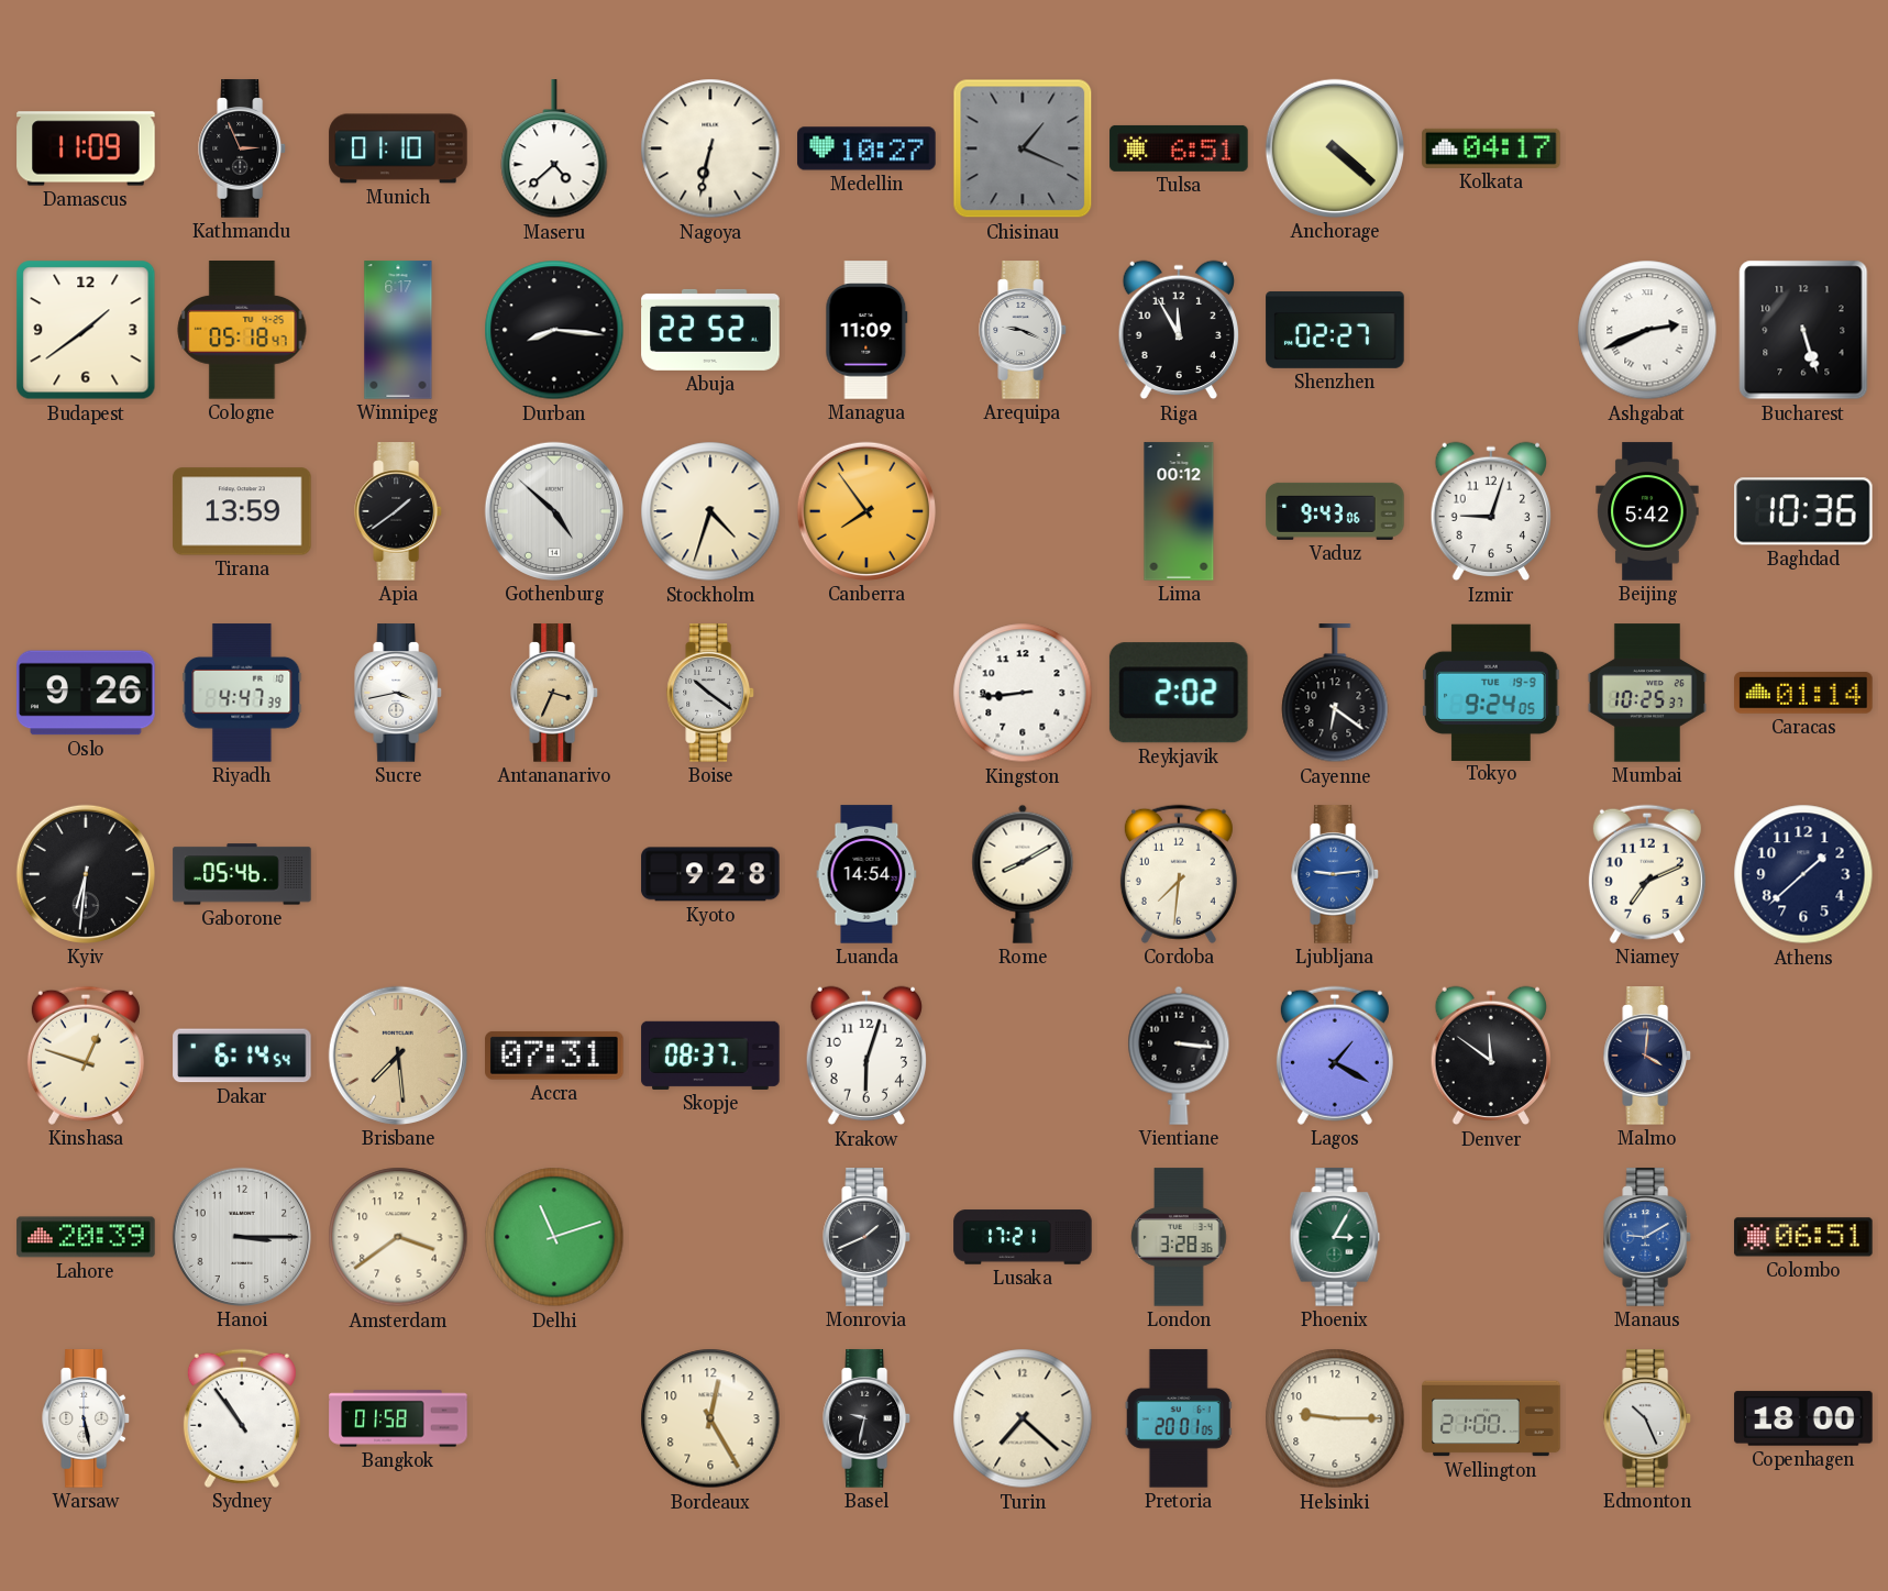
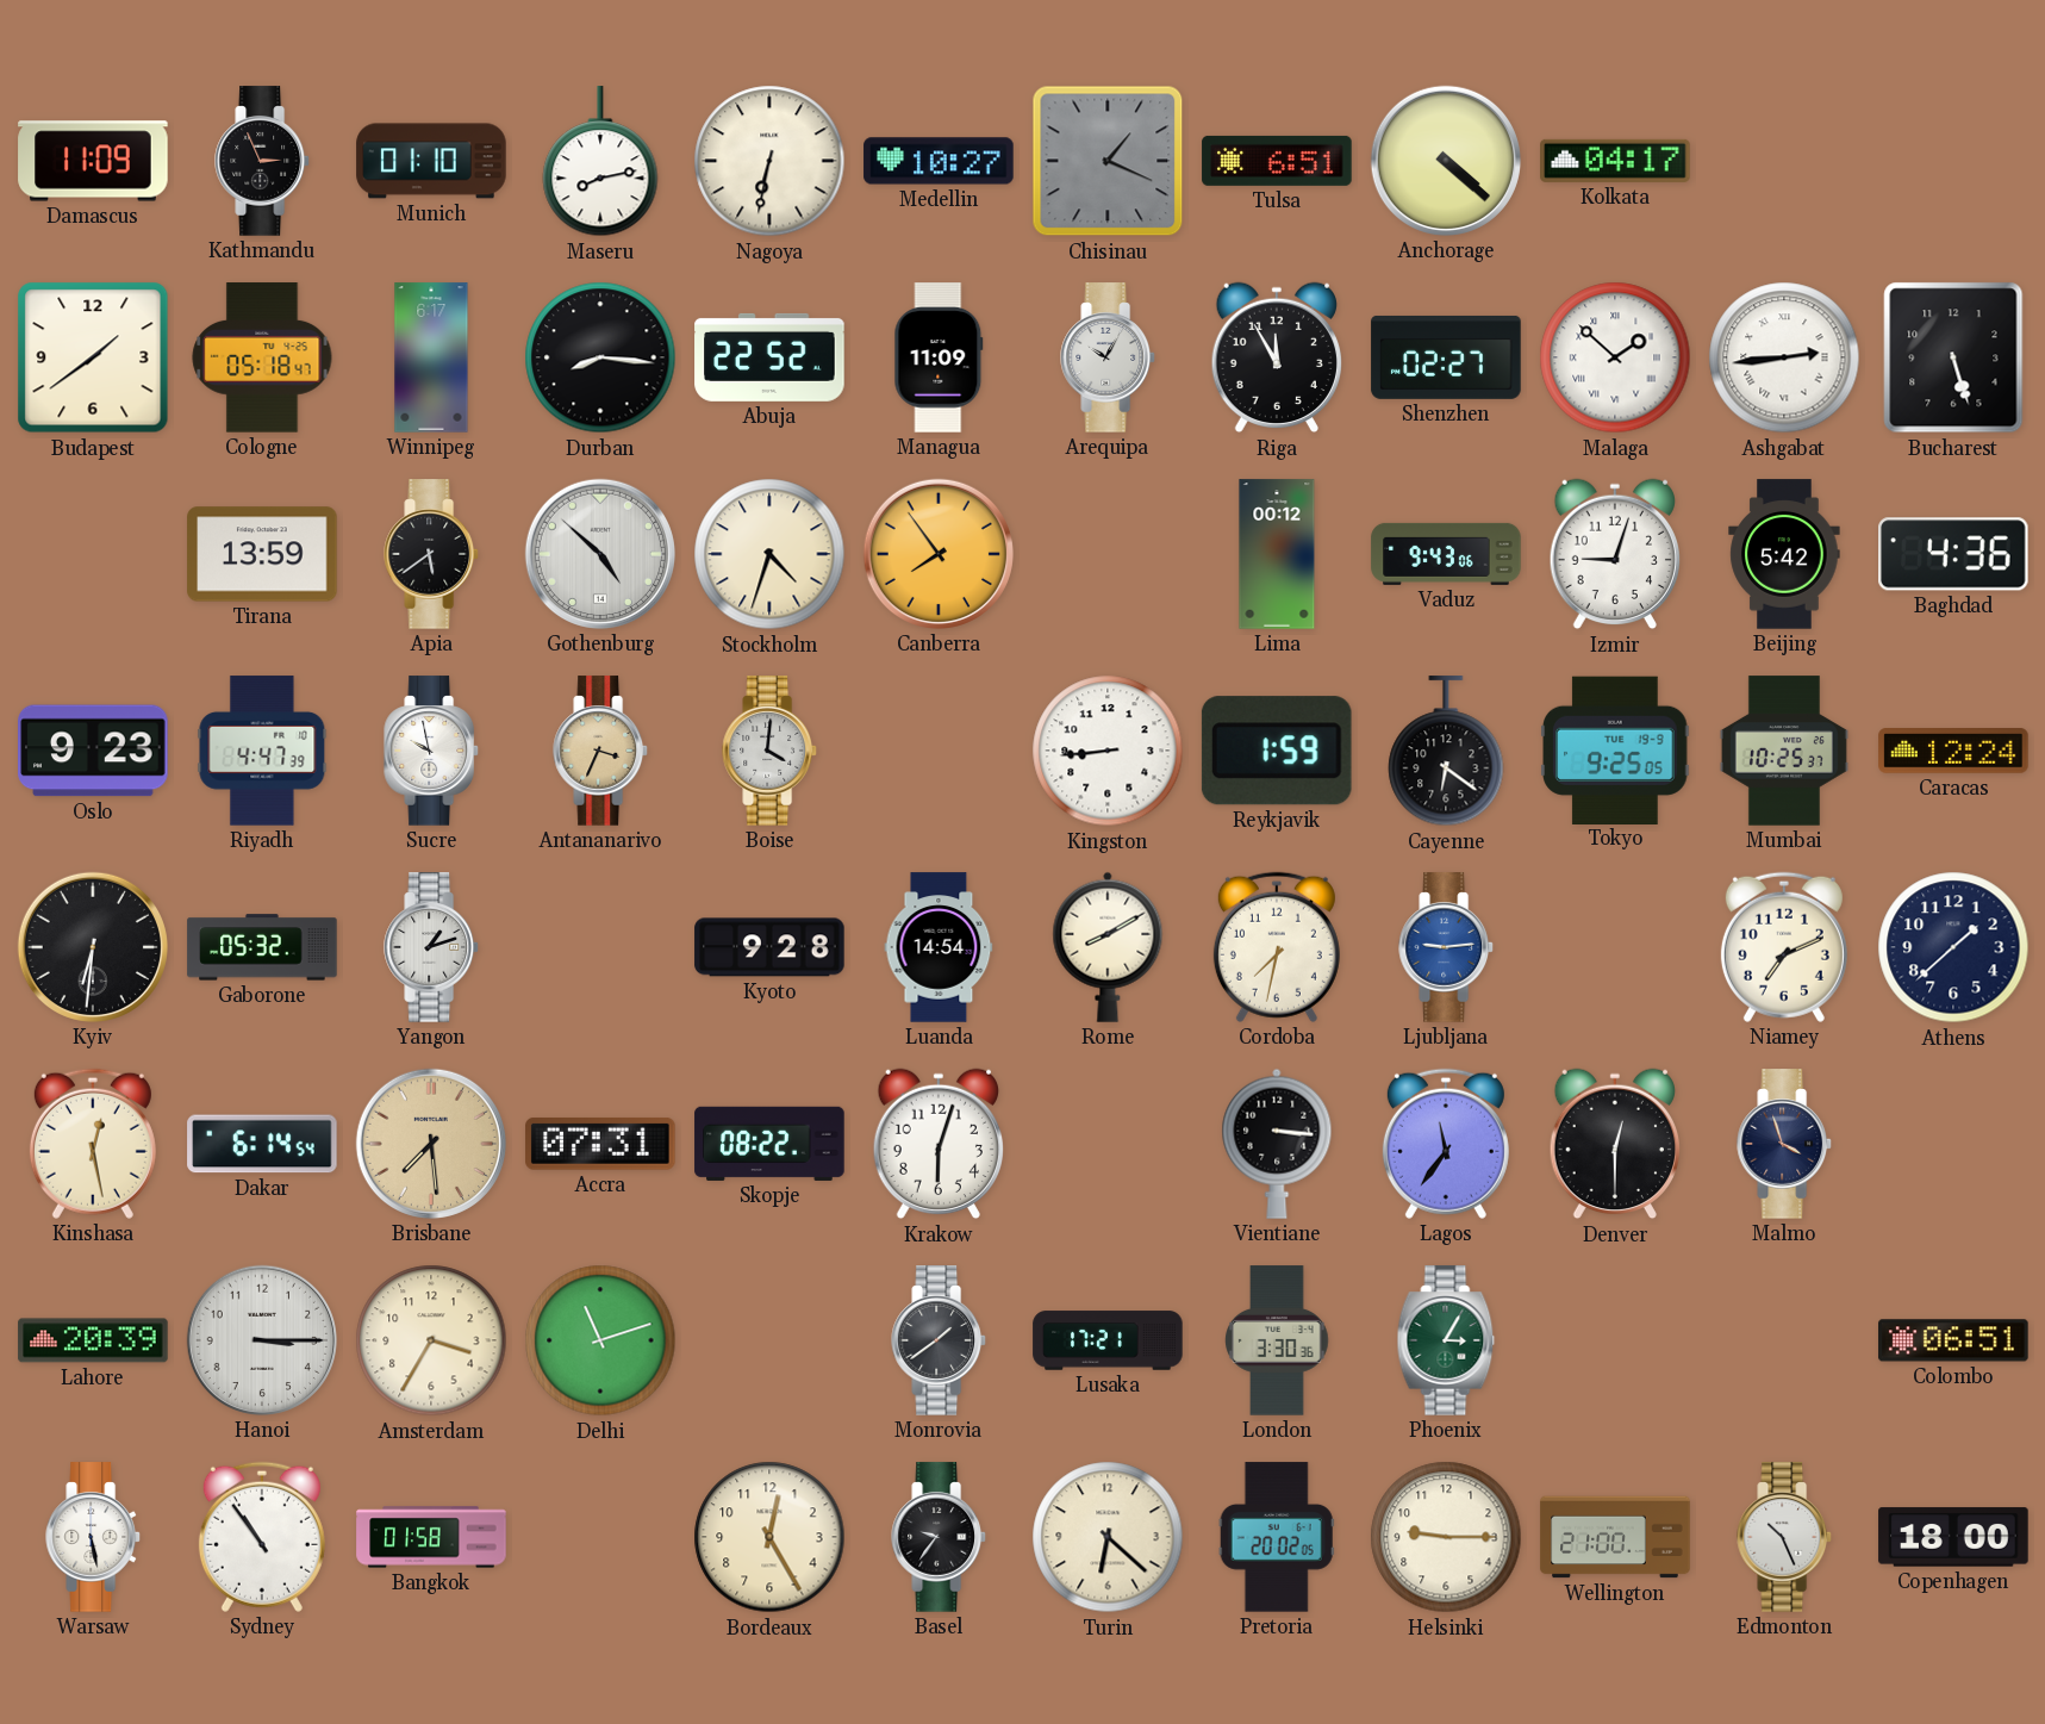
Maseru: 4:38 -> 8:13 (600, 162)
Arequipa: 9:19 -> 10:05 (1109, 357)
Malaga: none -> 1:52 (1615, 357)
Ashgabat: 2:41 -> 2:44 (1784, 357)
Apia: 1:39 -> 5:39 (432, 554)
Baghdad: 10:36 -> 4:36 (1954, 554)
Oslo: 9:26 -> 9:23 (93, 751)
Sucre: 3:43 -> 9:58 (432, 751)
Boise: 10:21 -> 4:01 (771, 751)
Reykjavik: 2:02 -> 1:59 (1277, 751)
Tokyo: 9:24 -> 9:25 (1615, 749)
Caracas: 01:14 -> 12:24 (1953, 752)
Gaborone: 05:46 -> 05:32 (262, 947)
Yangon: none -> 1:12 (432, 947)
Cordoba: 7:31 -> 7:32 (1277, 947)
Kinshasa: 12:48 -> 12:28 (93, 1144)
Skopje: 08:37 -> 08:22 (769, 1144)
Lagos: 1:20 -> 11:36 (1446, 1144)
Denver: 11:51 -> 12:30 (1614, 1144)
Malmo: 4:01 -> 3:57 (1785, 1144)
Amsterdam: 3:39 -> 3:35 (431, 1340)
Monrovia: 1:41 -> 1:39 (940, 1340)
London: 3:28 -> 3:30 (1277, 1340)
Manaus: 9:10 -> none (1648, 1237)
Basel: 9:32 -> 9:36 (940, 1537)
Turin: 7:22 -> 6:22 (1108, 1537)
Pretoria: 20:01 -> 20:02 (1277, 1537)
